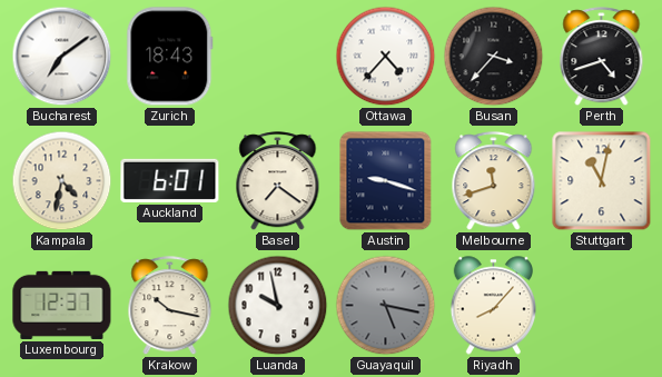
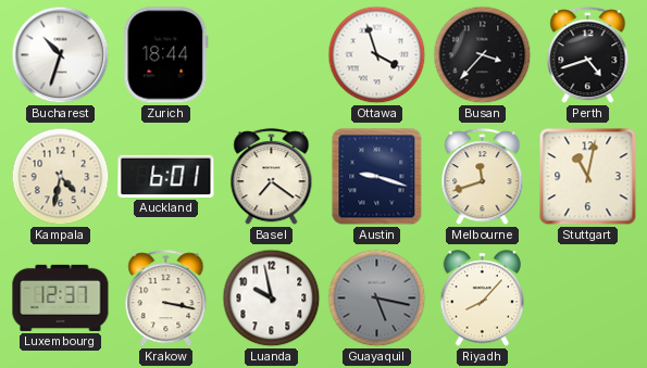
Bucharest: 7:09 -> 10:33 (61, 55)
Zurich: 18:43 -> 18:44 (166, 55)
Ottawa: 4:37 -> 3:57 (377, 55)
Krakow: 10:17 -> 3:17 (166, 299)
